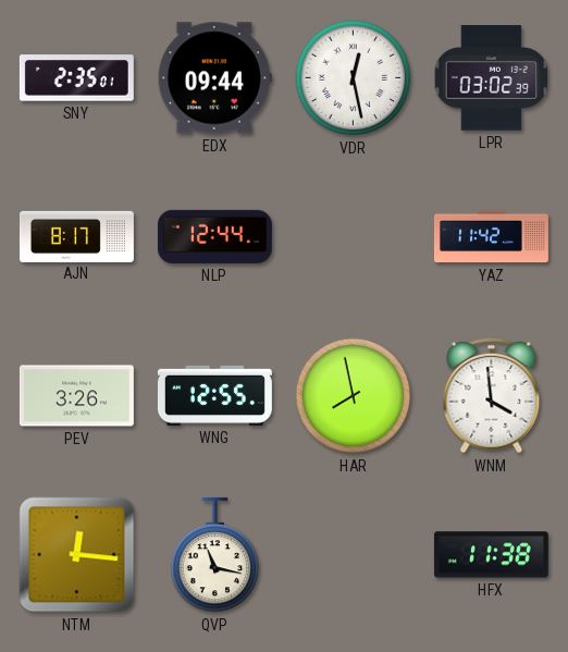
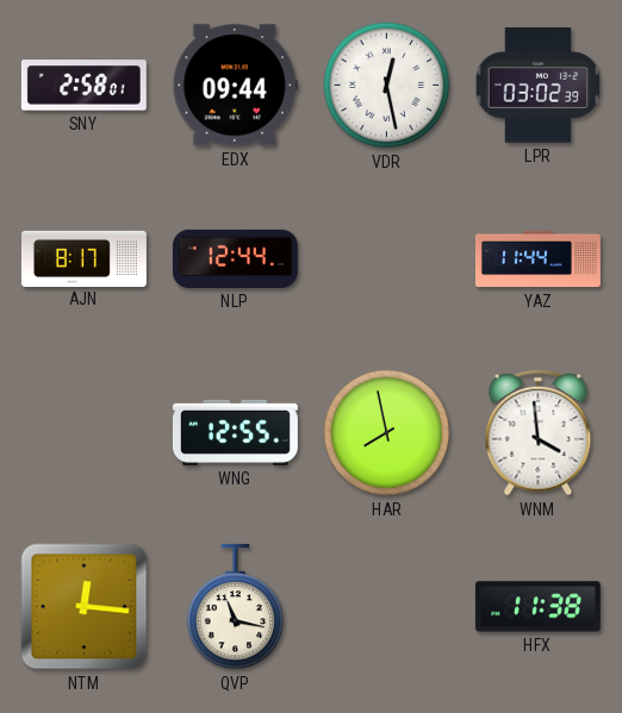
SNY: 2:35 -> 2:58 (83, 86)
YAZ: 11:42 -> 11:44 (537, 259)
PEV: 3:26 -> none (76, 396)
